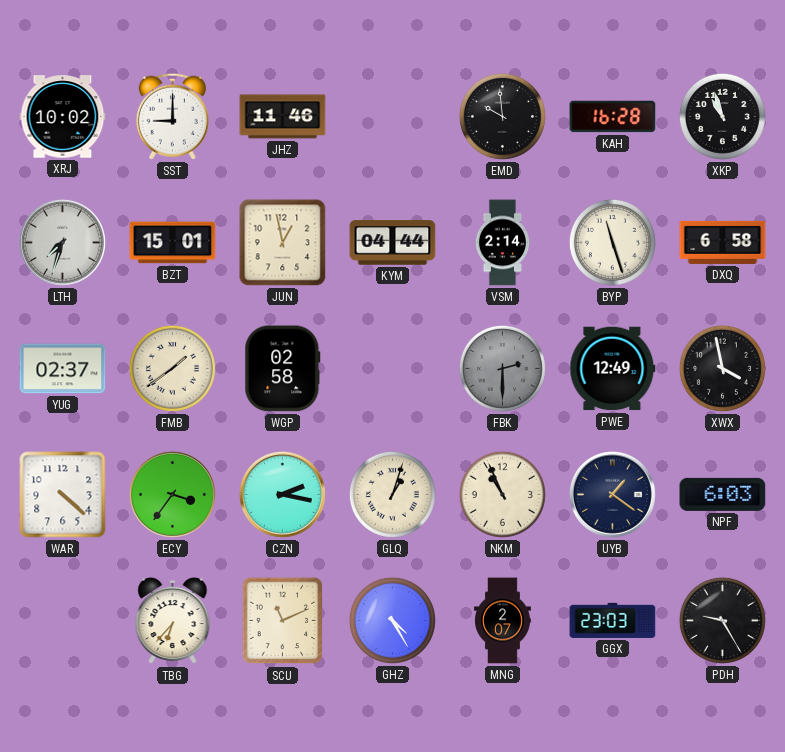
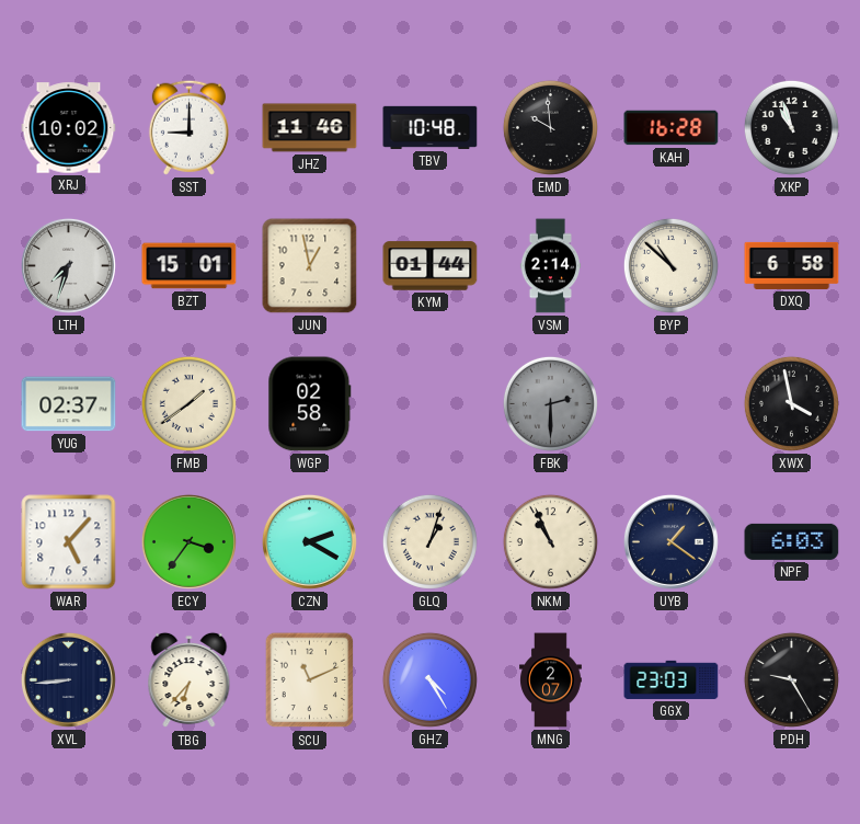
TBV: none -> 10:48 (431, 127)
KYM: 04:44 -> 01:44 (431, 266)
BYP: 11:27 -> 10:52 (670, 265)
PWE: 12:49 -> none (613, 369)
WAR: 4:22 -> 5:07 (69, 542)
CZN: 2:17 -> 2:20 (309, 541)
XVL: none -> 8:44 (68, 679)
